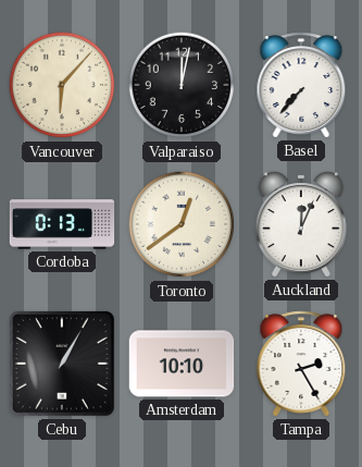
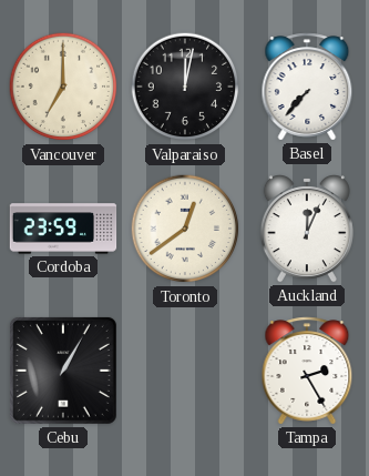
Vancouver: 6:07 -> 7:00 (63, 87)
Cordoba: 0:13 -> 23:59 (63, 229)
Amsterdam: 10:10 -> none (182, 364)
